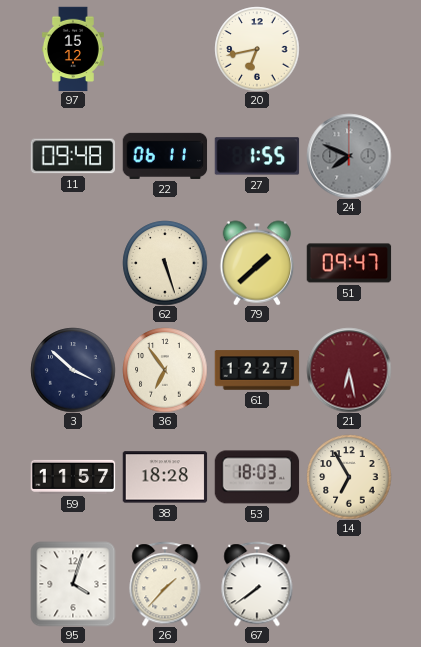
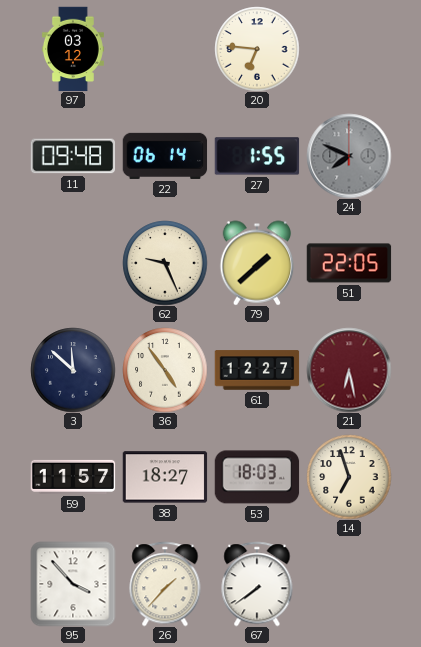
97: 15:12 -> 03:12 (73, 49)
20: 6:43 -> 6:46 (257, 49)
22: 06:11 -> 06:14 (165, 156)
62: 5:27 -> 9:26 (165, 263)
51: 09:47 -> 22:05 (349, 263)
3: 3:52 -> 11:52 (73, 370)
36: 6:54 -> 4:54 (165, 370)
38: 18:28 -> 18:27 (165, 477)
14: 6:55 -> 6:57 (349, 477)
95: 4:03 -> 3:53 (73, 584)
